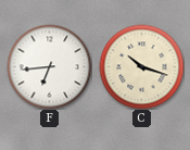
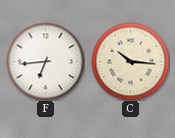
C: 10:18 -> 10:16 (130, 61)
